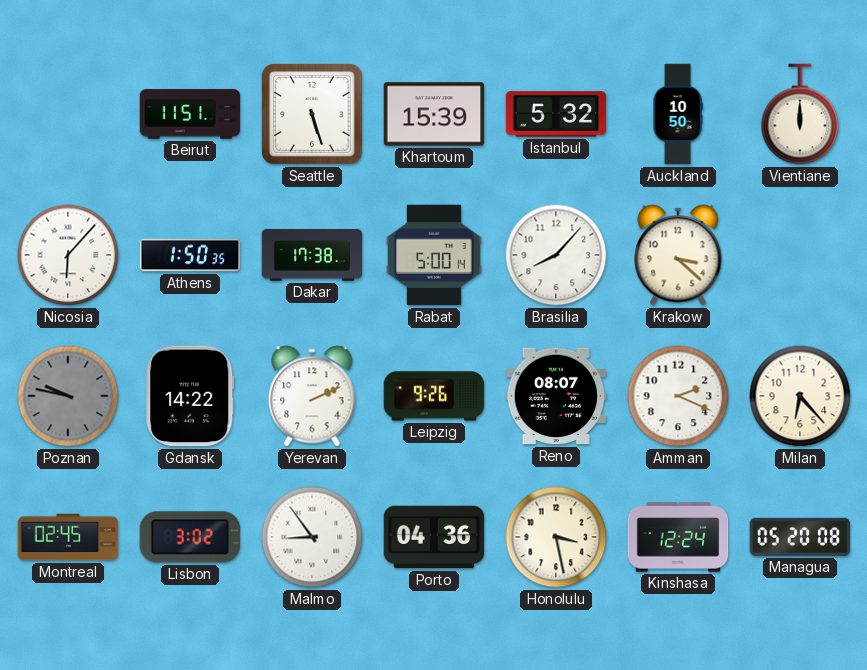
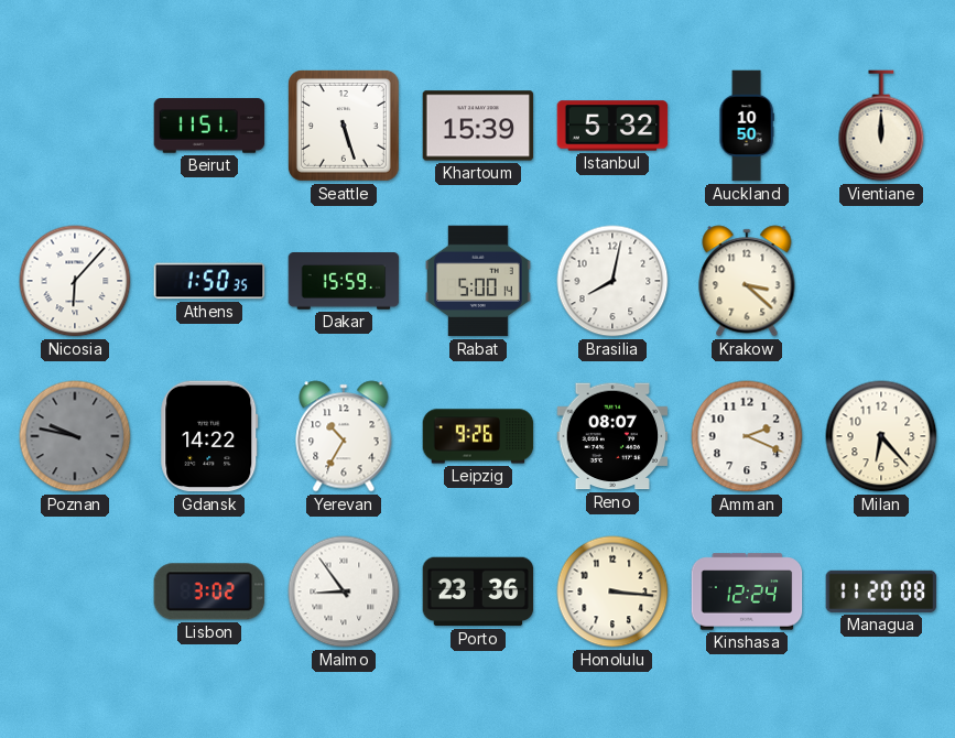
Dakar: 17:38 -> 15:59 (344, 281)
Brasilia: 8:07 -> 8:02 (612, 281)
Yerevan: 2:11 -> 10:35 (344, 436)
Montreal: 02:45 -> none (68, 537)
Porto: 04:36 -> 23:36 (478, 592)
Honolulu: 3:28 -> 3:16 (612, 592)
Managua: 05:20 -> 11:20 (881, 592)
